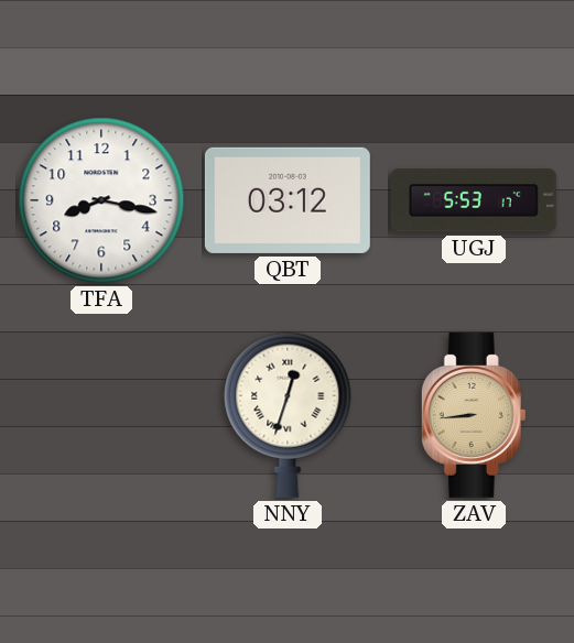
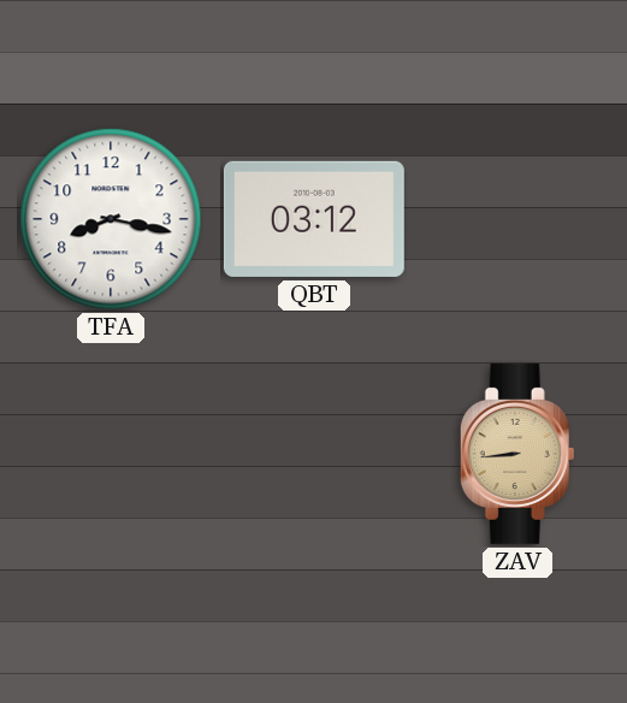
UGJ: 5:53 -> none (474, 200)
NNY: 12:33 -> none (288, 415)
